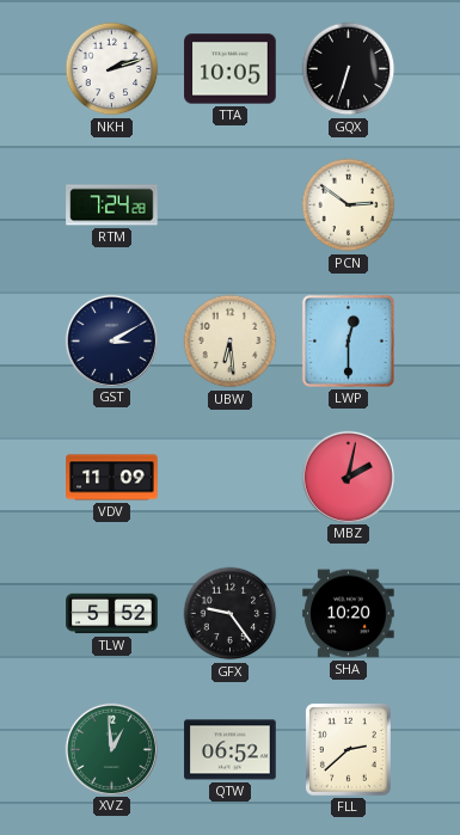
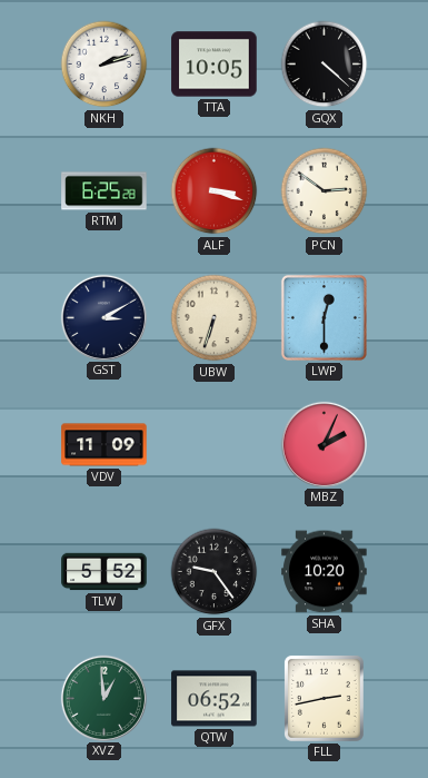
GQX: 6:33 -> 4:22 (325, 65)
RTM: 7:24 -> 6:25 (104, 191)
ALF: none -> 3:18 (215, 191)
UBW: 6:29 -> 6:33 (215, 318)
MBZ: 2:02 -> 2:04 (324, 444)
FLL: 2:38 -> 2:43 (324, 698)
